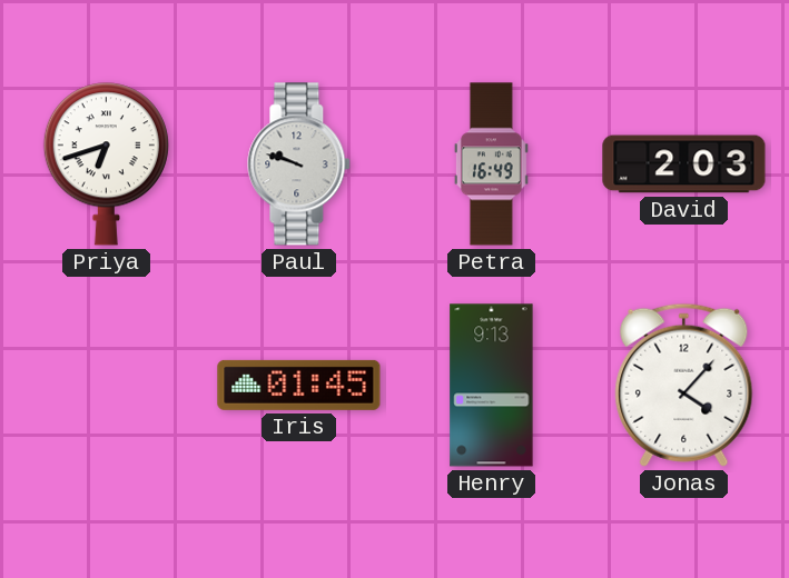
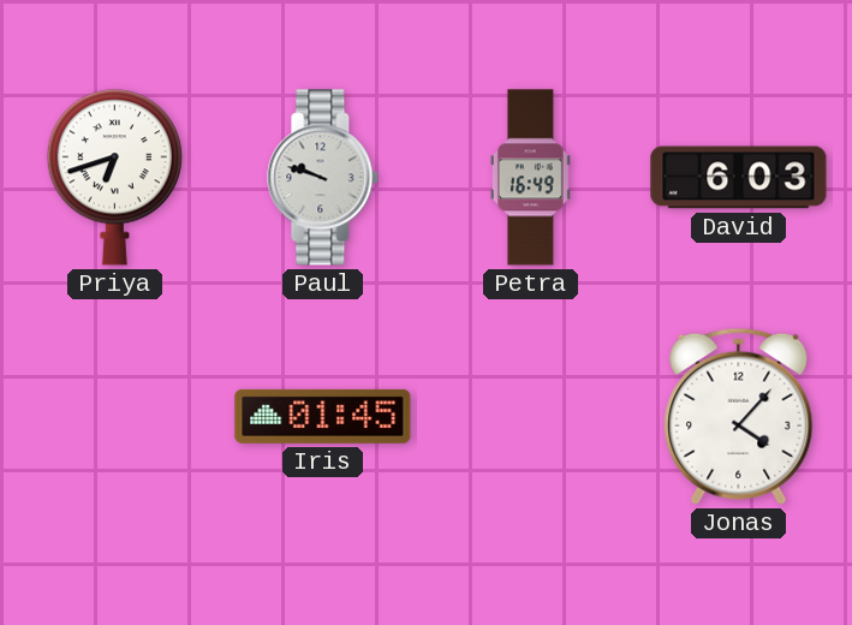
David: 2:03 -> 6:03 (739, 178)
Henry: 9:13 -> none (492, 386)
